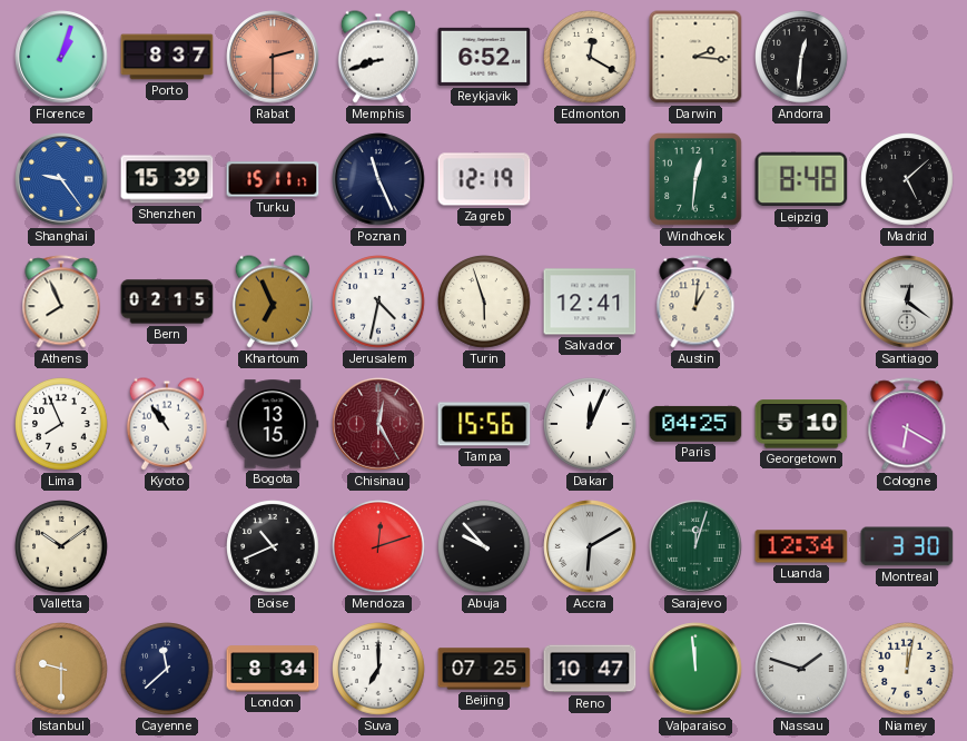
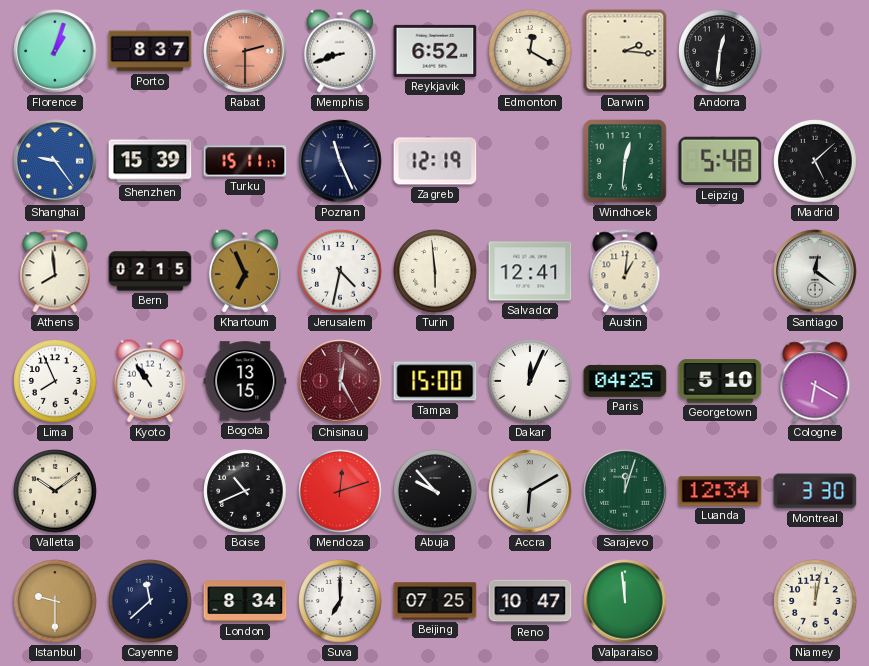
Leipzig: 8:48 -> 5:48 (720, 161)
Athens: 7:56 -> 7:59 (55, 271)
Turin: 5:57 -> 5:59 (435, 271)
Tampa: 15:56 -> 15:00 (435, 381)
Nassau: 1:48 -> none (801, 669)
